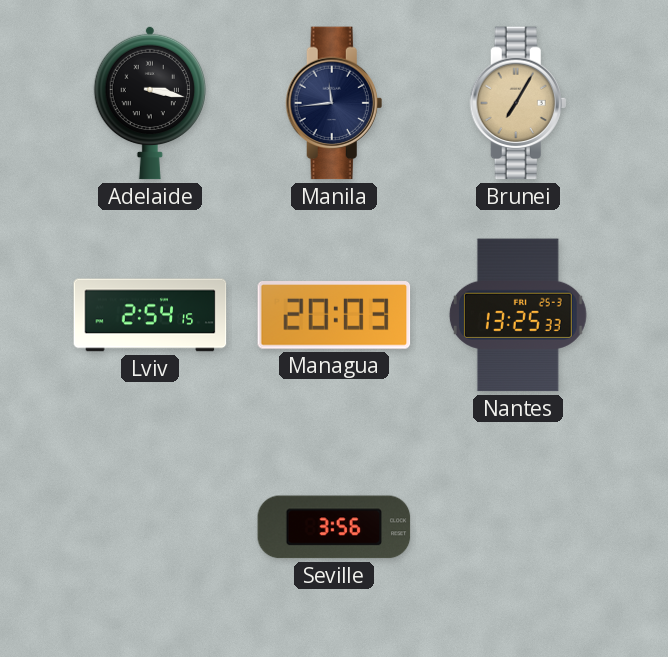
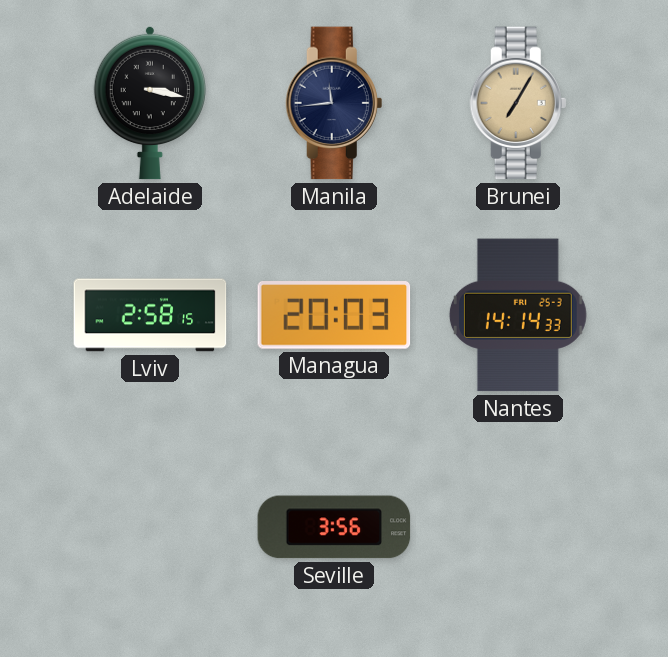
Lviv: 2:54 -> 2:58 (150, 315)
Nantes: 13:25 -> 14:14 (518, 315)
